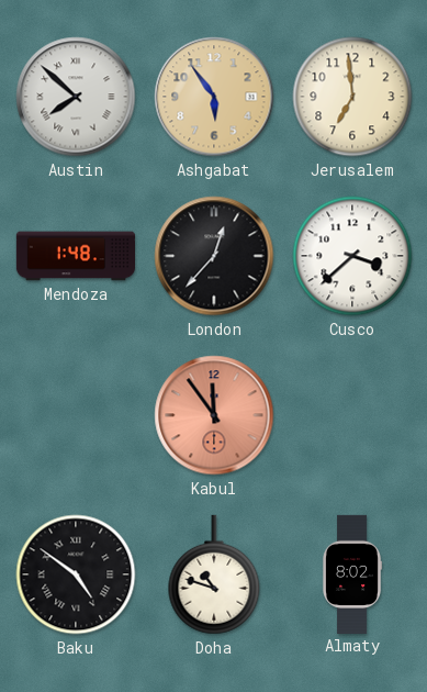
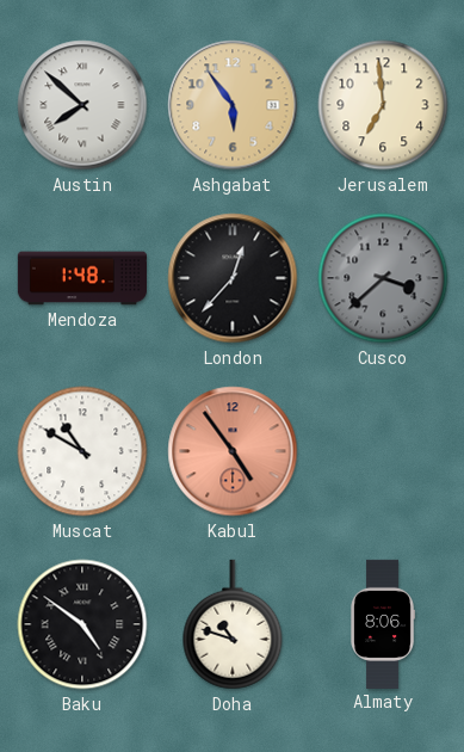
Cusco dial: white -> grey (383, 278)
Muscat: none -> 10:50 (82, 451)
Kabul: 11:54 -> 4:54 (233, 451)
Almaty: 8:02 -> 8:06 (383, 624)
